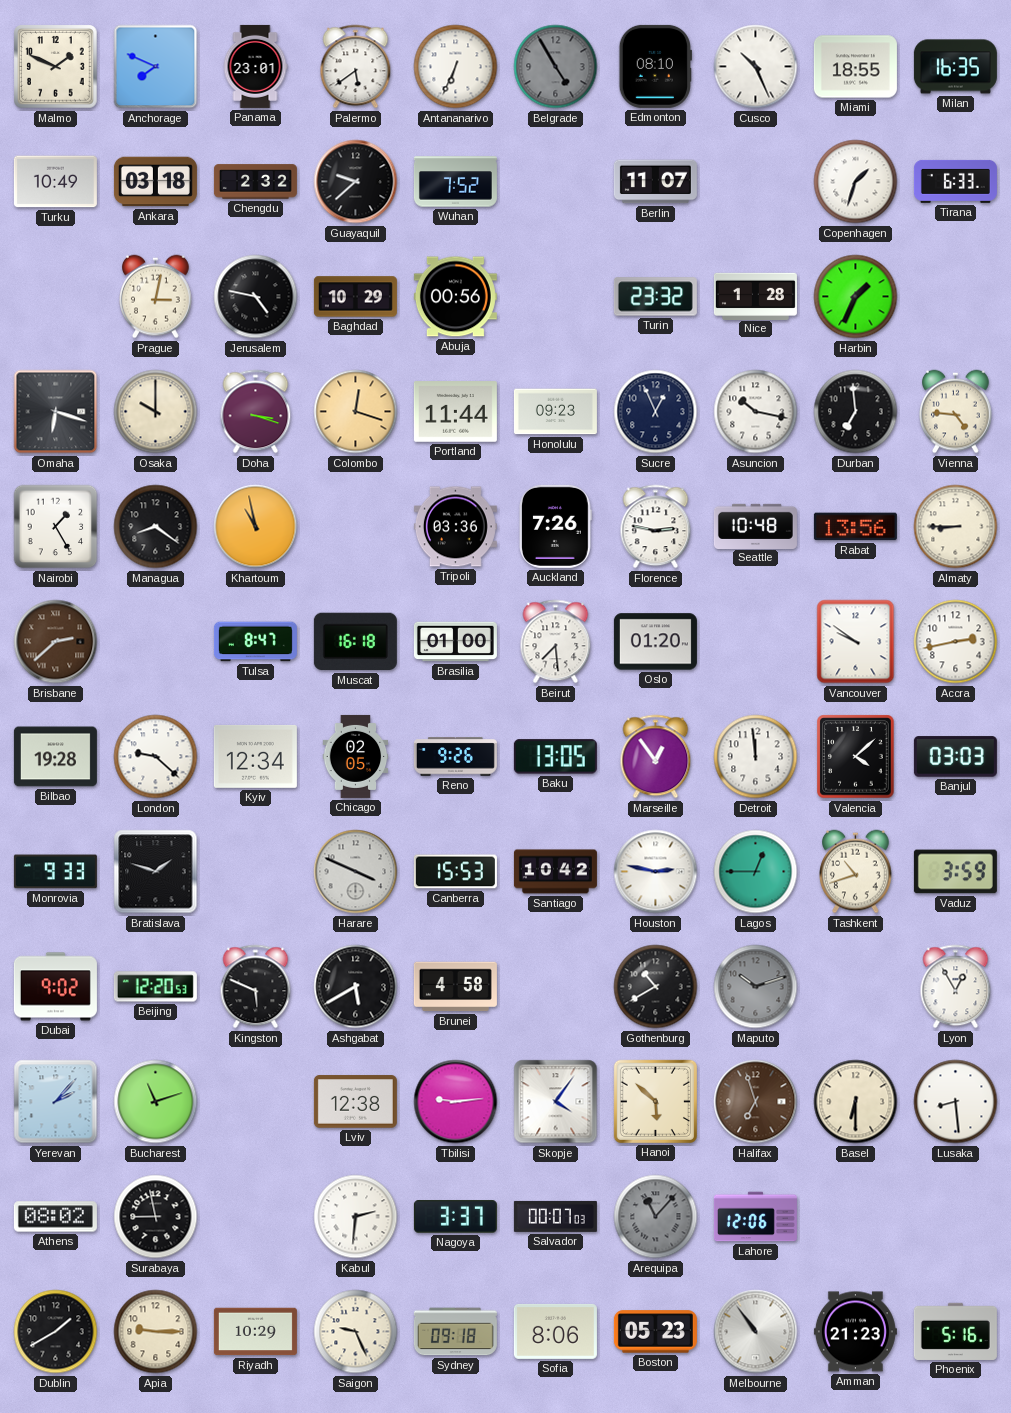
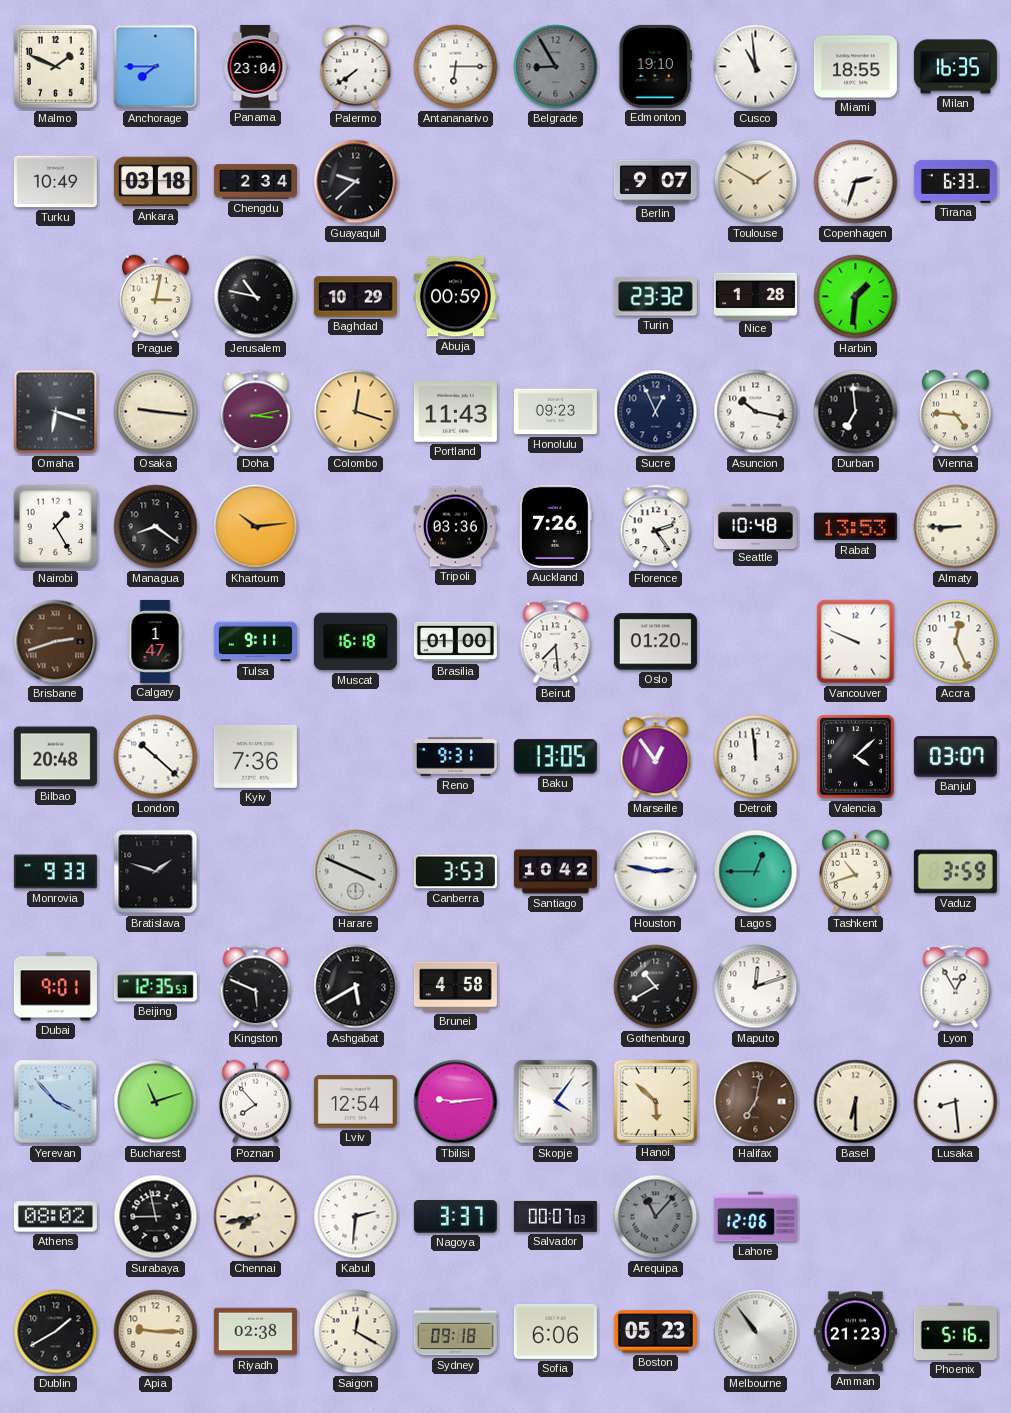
Anchorage: 7:49 -> 7:45 (156, 67)
Panama: 23:01 -> 23:04 (255, 66)
Palermo: 5:39 -> 7:39 (356, 67)
Antananarivo: 6:34 -> 6:15 (456, 67)
Belgrade: 4:55 -> 8:55 (556, 67)
Edmonton: 08:10 -> 19:10 (655, 66)
Cusco: 10:26 -> 10:59 (756, 67)
Chengdu: 2:32 -> 2:34 (255, 182)
Wuhan: 7:52 -> none (455, 182)
Berlin: 11:07 -> 9:07 (655, 182)
Toulouse: none -> 1:50 (756, 182)
Copenhagen: 1:33 -> 2:33 (856, 182)
Jerusalem: 4:47 -> 10:47 (256, 297)
Abuja: 00:56 -> 00:59 (455, 297)
Harbin: 1:34 -> 1:31 (856, 297)
Osaka: 10:00 -> 9:16 (156, 412)
Doha: 3:18 -> 3:13 (256, 412)
Portland: 11:44 -> 11:43 (455, 412)
Khartoum: 10:58 -> 10:14 (256, 527)
Florence: 2:47 -> 2:24 (656, 527)
Rabat: 13:56 -> 13:53 (855, 527)
Brisbane: 2:38 -> 2:42 (56, 642)
Calgary: none -> 1:47 (155, 641)
Tulsa: 8:47 -> 9:11 (255, 642)
Vancouver: 9:51 -> 9:49 (856, 642)
Accra: 2:43 -> 12:26 (956, 642)
Bilbao: 19:28 -> 20:48 (55, 757)
London: 9:22 -> 10:22 (156, 757)
Kyiv: 12:34 -> 7:36 (255, 756)
Chicago: 02:05 -> none (356, 756)
Reno: 9:26 -> 9:31 (455, 757)
Banjul: 03:03 -> 03:07 (955, 757)
Canberra: 15:53 -> 3:53 (455, 872)
Dubai: 9:02 -> 9:01 (55, 987)
Beijing: 12:20 -> 12:35 (155, 987)
Maputo: 10:12 -> 12:12 (756, 987)
Maputo dial: grey -> white (756, 987)
Yerevan: 2:07 -> 3:53 (56, 1102)
Poznan: none -> 7:53 (256, 1102)
Lviv: 12:38 -> 12:54 (355, 1102)
Halifax: 6:57 -> 7:02 (756, 1102)
Chennai: none -> 7:43 (256, 1217)
Riyadh: 10:29 -> 02:38 (255, 1332)
Saigon: 9:26 -> 12:20 (356, 1332)
Sofia: 8:06 -> 6:06 (555, 1331)
